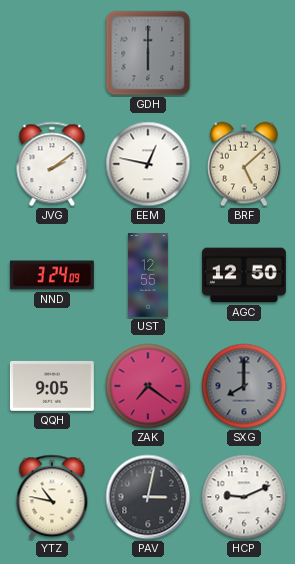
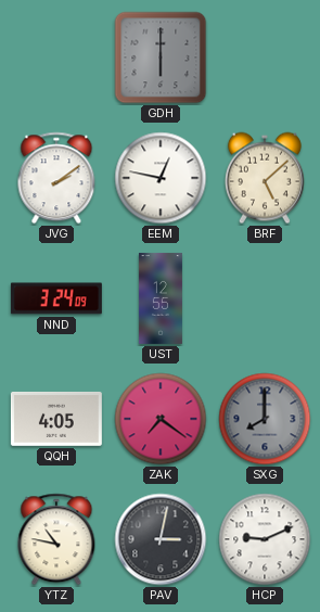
AGC: 12:50 -> none (244, 275)
QQH: 9:05 -> 4:05 (56, 419)
